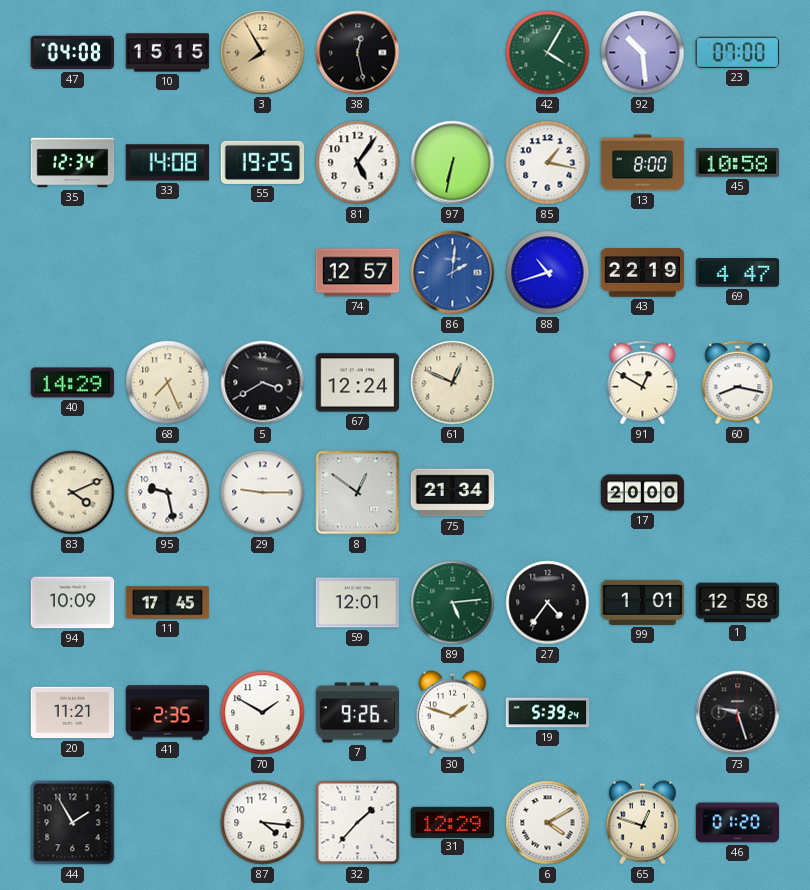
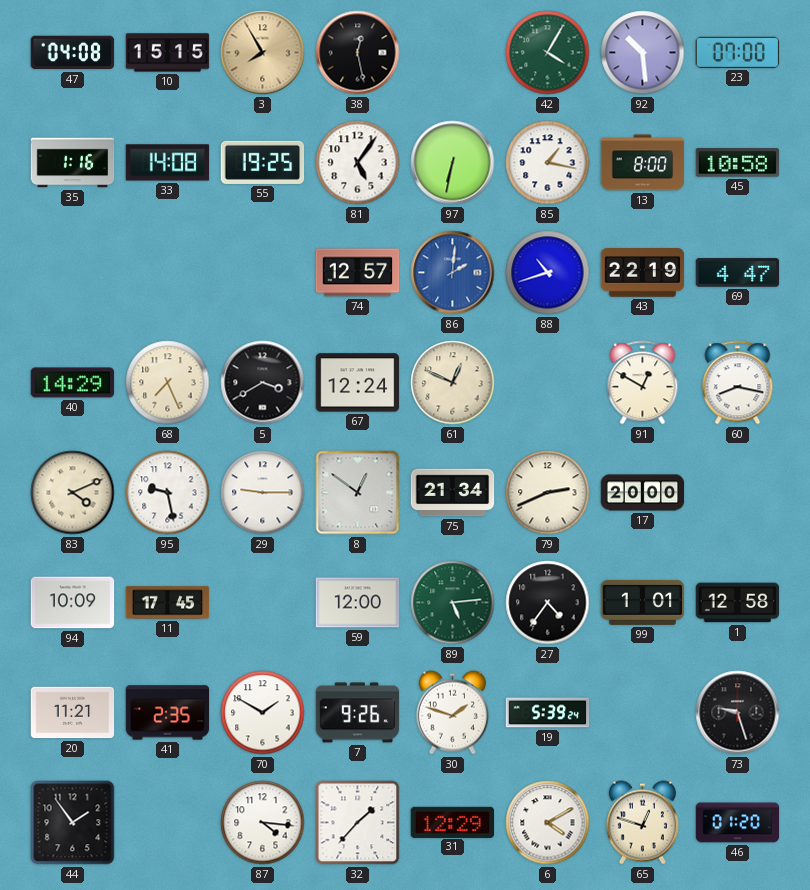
35: 12:34 -> 1:16 (73, 163)
79: none -> 2:41 (548, 493)
59: 12:01 -> 12:00 (358, 603)
44: 1:55 -> 1:54 (73, 823)
